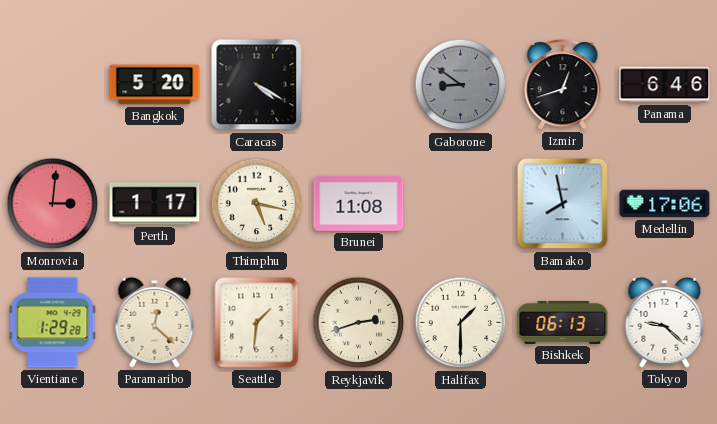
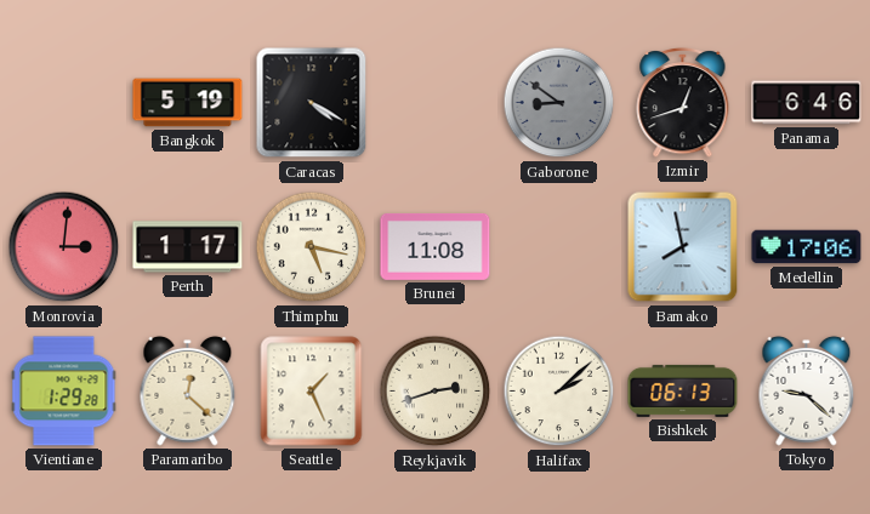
Bangkok: 5:20 -> 5:19 (188, 103)
Seattle: 1:31 -> 1:26 (312, 392)
Halifax: 1:30 -> 2:08 (559, 392)
